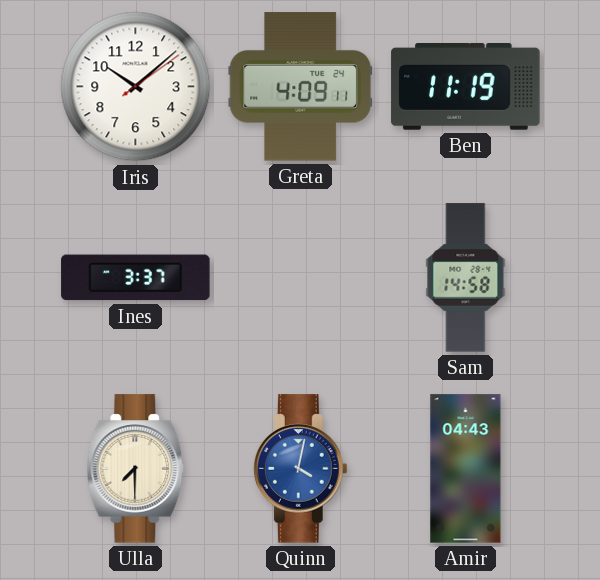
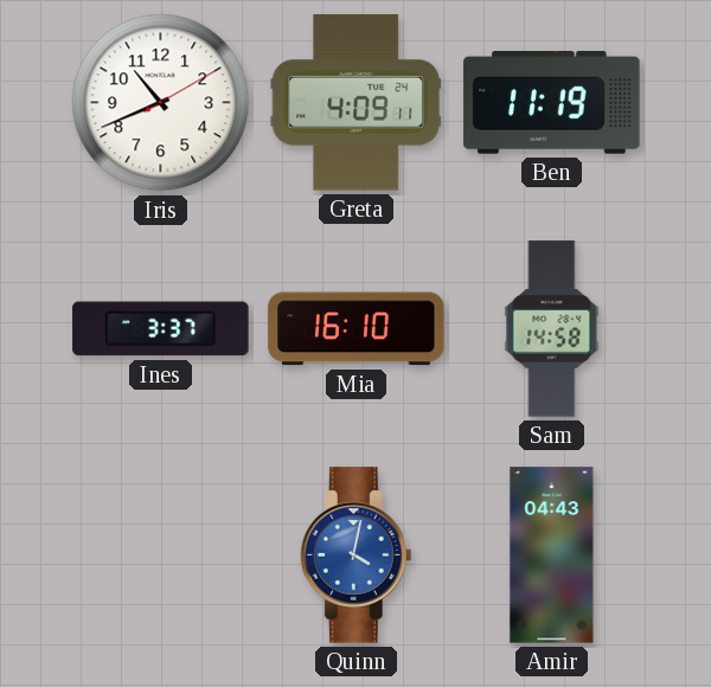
Iris: 10:08 -> 10:41 (161, 103)
Mia: none -> 16:10 (357, 329)
Ulla: 7:30 -> none (136, 469)
